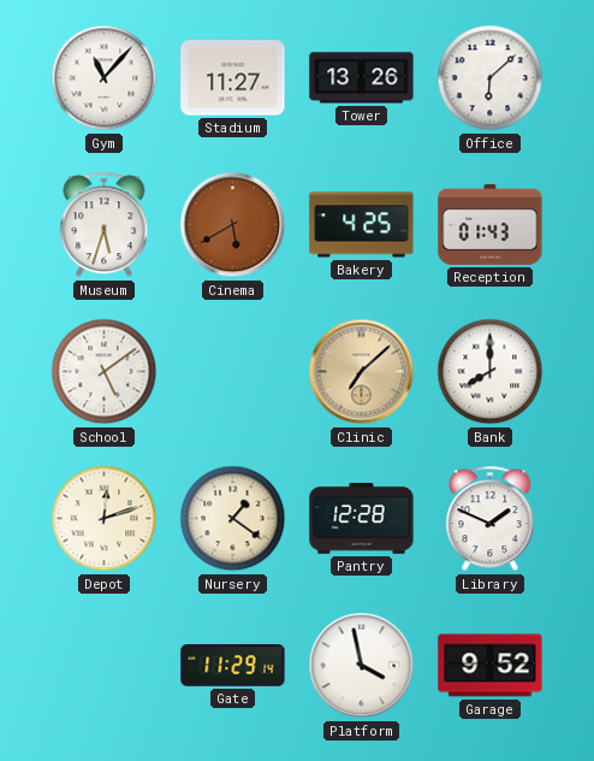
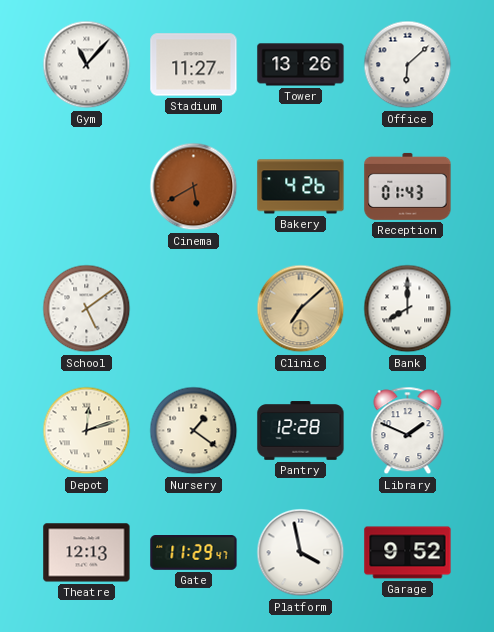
Museum: 5:33 -> none (105, 225)
Bakery: 4:25 -> 4:26 (301, 187)
Theatre: none -> 12:13 (87, 553)
Gate: 11:29:14 -> 11:29:47 (194, 553)
